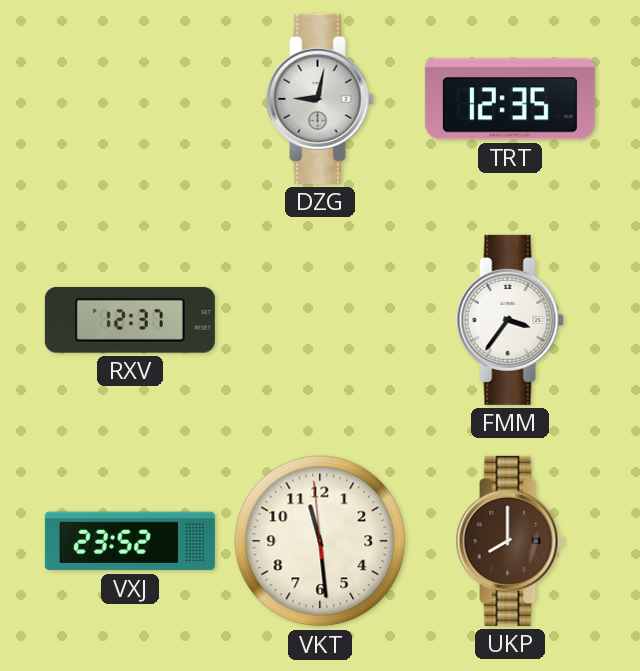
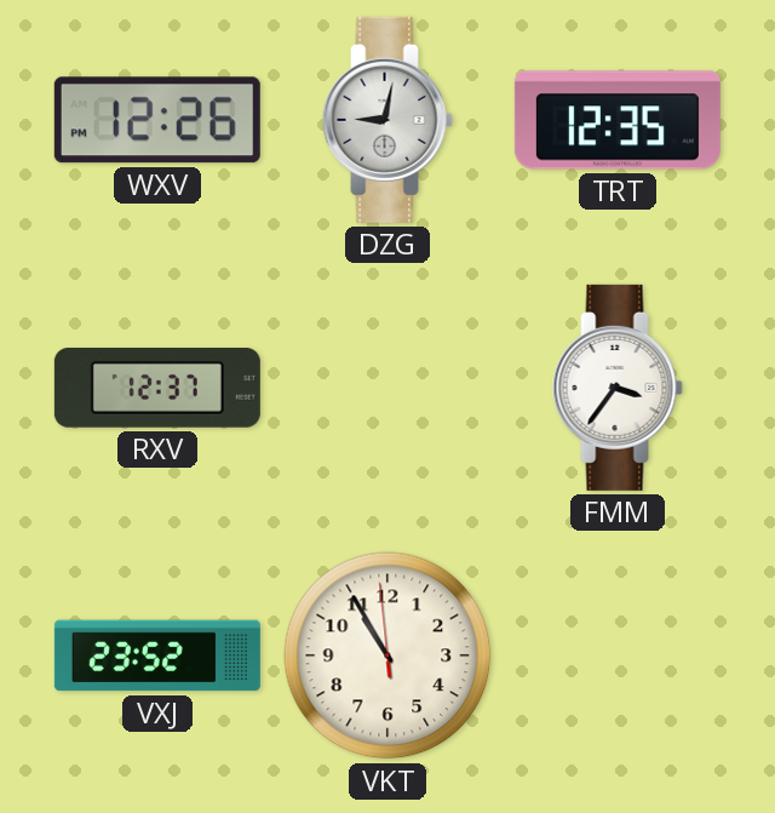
WXV: none -> 12:26 (157, 120)
VKT: 11:28 -> 10:54 (387, 655)
UKP: 8:00 -> none (510, 541)
